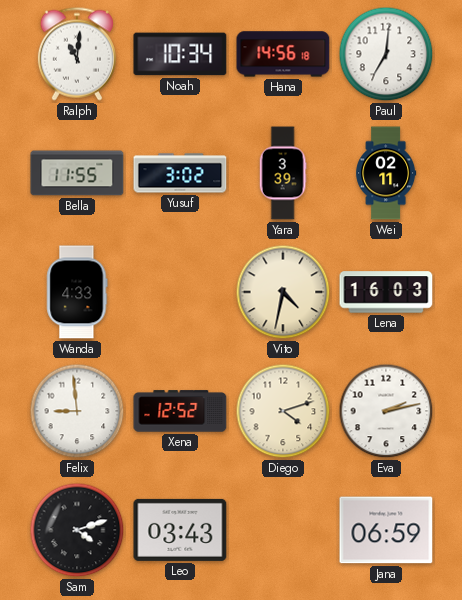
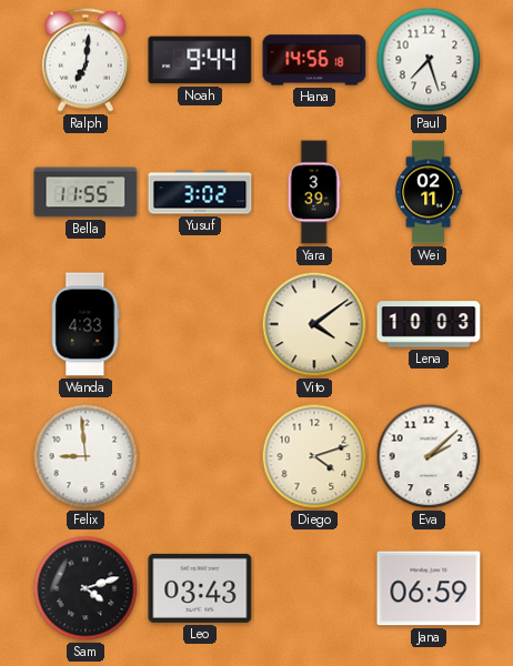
Ralph: 11:01 -> 7:01 (85, 60)
Noah: 10:34 -> 9:44 (200, 60)
Paul: 7:01 -> 7:27 (429, 60)
Vito: 4:32 -> 4:09 (314, 324)
Lena: 16:03 -> 10:03 (429, 324)
Xena: 12:52 -> none (180, 411)
Eva: 2:13 -> 2:08 (429, 456)
